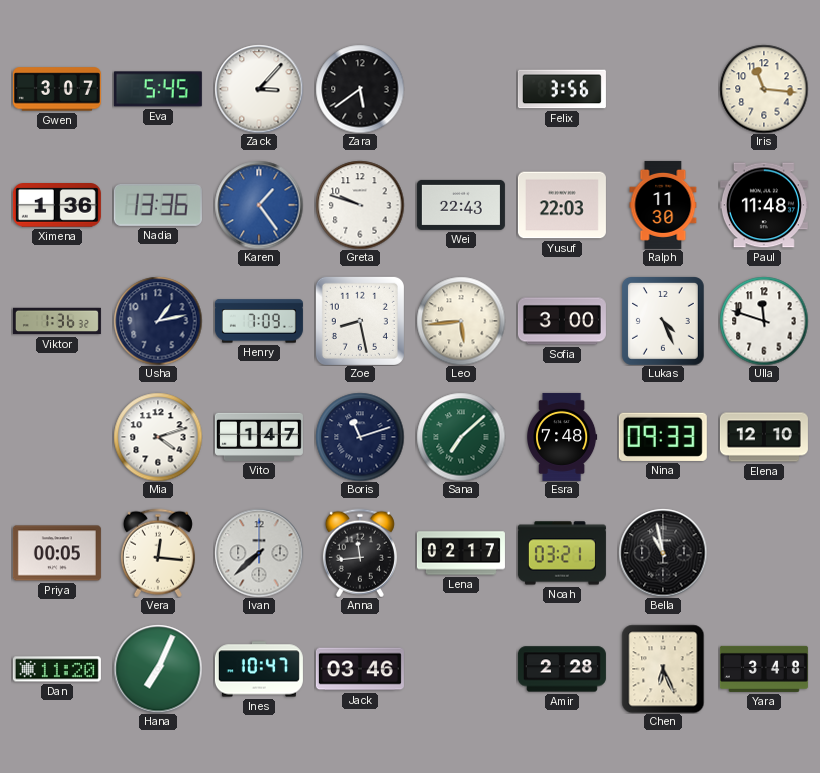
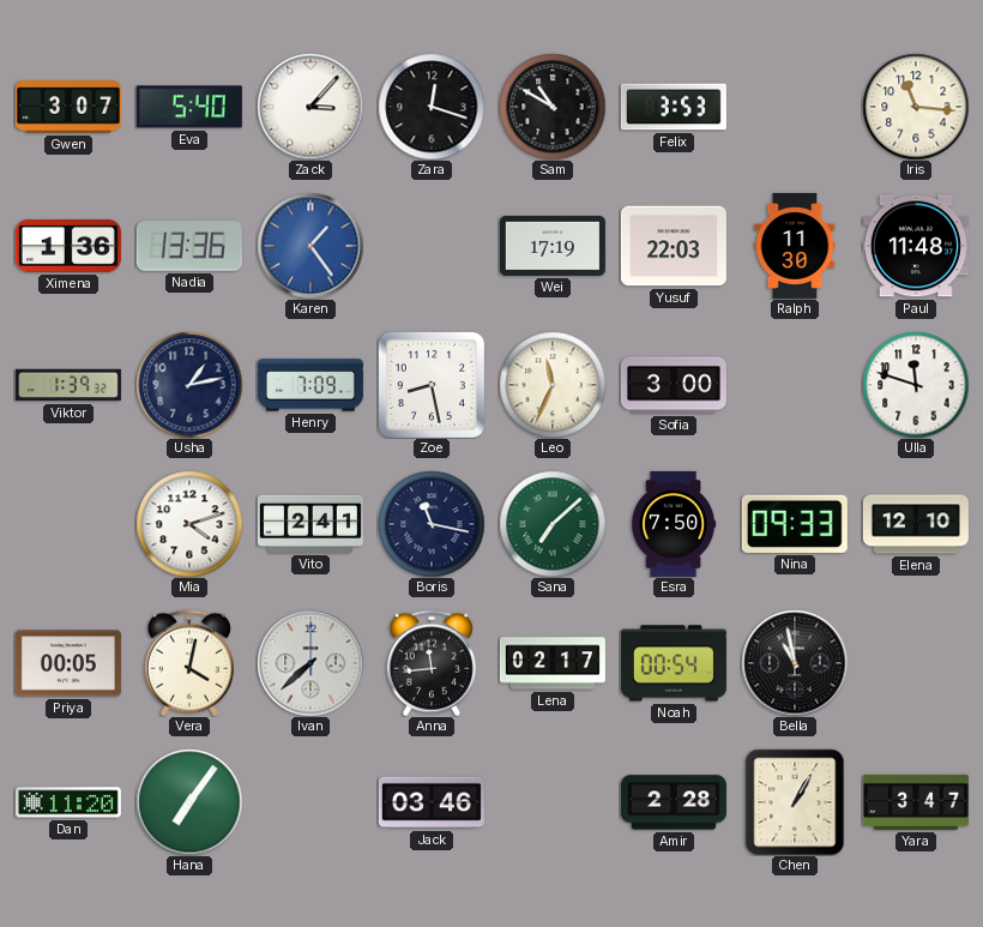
Eva: 5:45 -> 5:40 (189, 107)
Zara: 5:39 -> 12:18 (432, 107)
Sam: none -> 10:50 (553, 107)
Felix: 3:56 -> 3:53 (674, 107)
Greta: 9:48 -> none (360, 205)
Wei: 22:43 -> 17:19 (553, 246)
Viktor: 1:36 -> 1:39 (68, 385)
Leo: 5:44 -> 11:34 (553, 385)
Lukas: 4:26 -> none (663, 321)
Vito: 1:47 -> 2:41 (310, 524)
Boris: 11:12 -> 11:17 (432, 524)
Esra: 7:48 -> 7:50 (675, 524)
Vera: 12:16 -> 4:02 (189, 663)
Noah: 03:21 -> 00:54 (674, 663)
Hana: 7:04 -> 7:06 (189, 802)
Ines: 10:47 -> none (259, 669)
Chen: 6:26 -> 1:05 (795, 802)
Yara: 3:48 -> 3:47 (916, 802)
